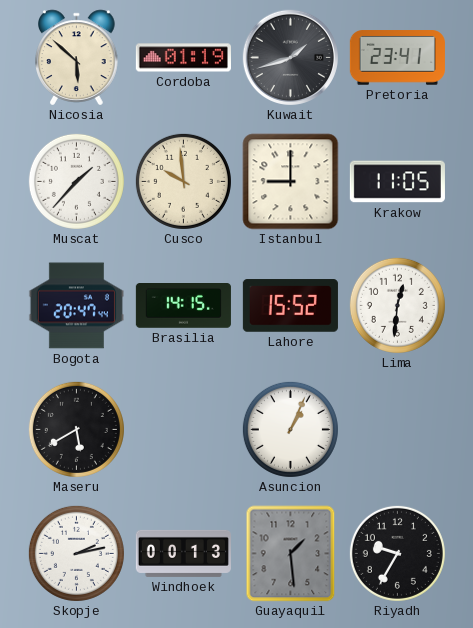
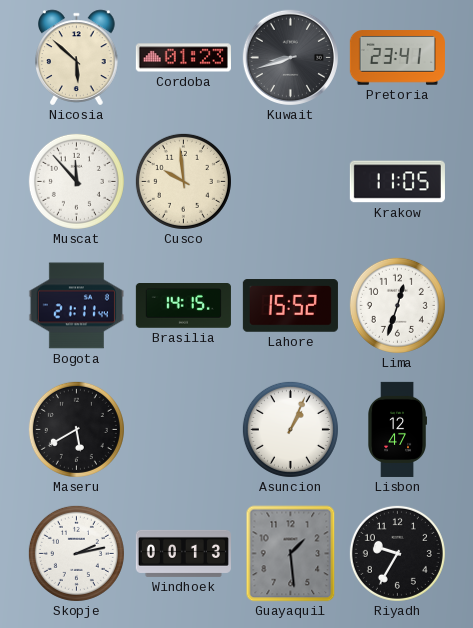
Cordoba: 01:19 -> 01:23 (183, 58)
Kuwait: 1:42 -> 8:42 (290, 57)
Muscat: 1:37 -> 11:53 (76, 181)
Istanbul: 9:00 -> none (291, 182)
Bogota: 20:47 -> 21:11 (76, 306)
Lima: 12:31 -> 12:33 (397, 305)
Lisbon: none -> 12:47 (397, 429)
